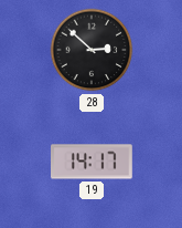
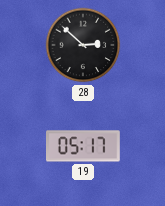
19: 14:17 -> 05:17 (84, 146)
